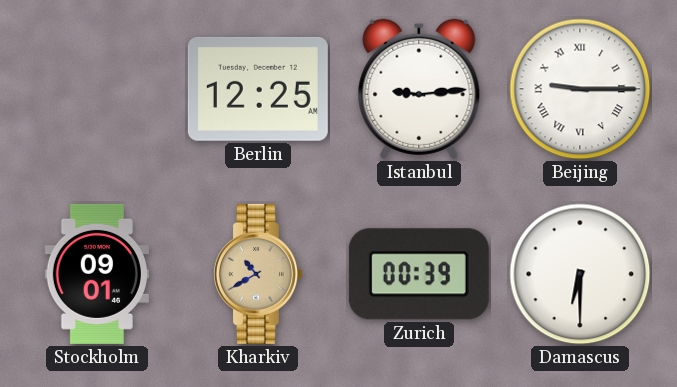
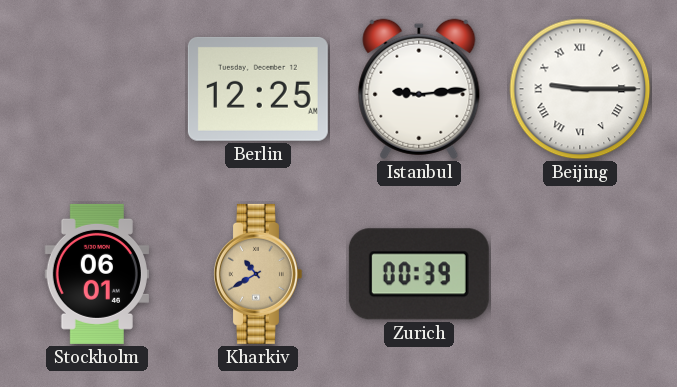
Stockholm: 09:01 -> 06:01 (97, 274)
Damascus: 6:30 -> none (580, 274)
